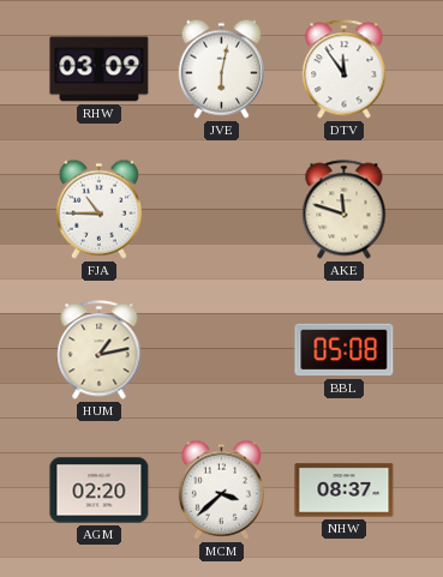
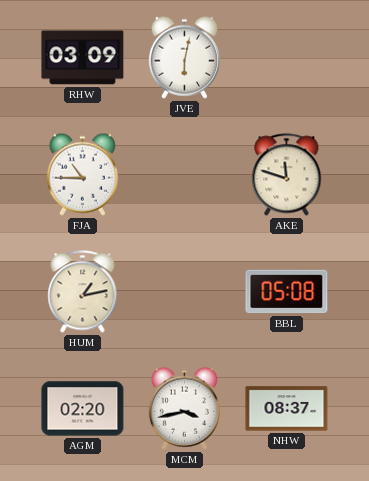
DTV: 11:54 -> none (345, 70)
MCM: 3:38 -> 3:43 (184, 408)
